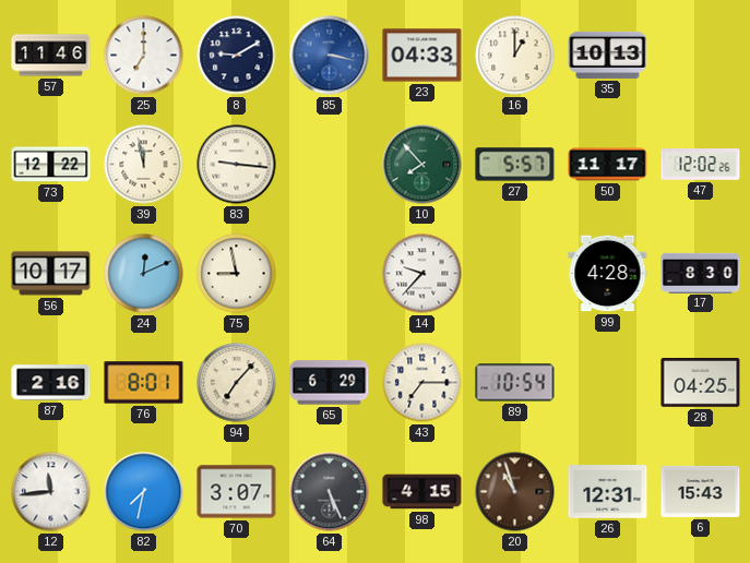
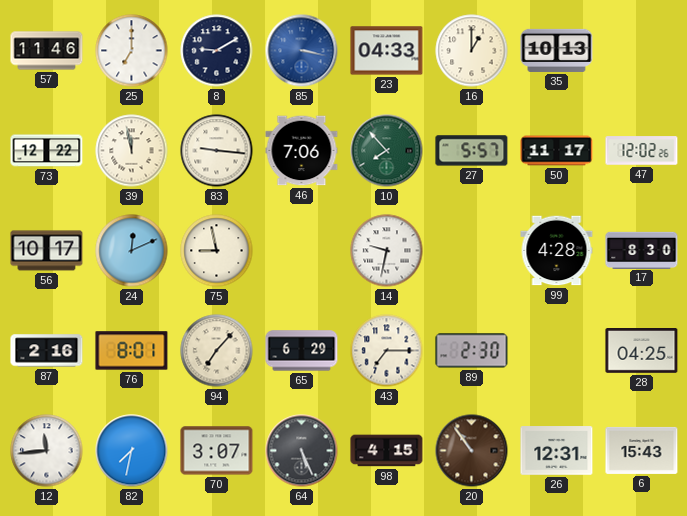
46: none -> 7:06 (302, 151)
14: 9:37 -> 9:32 (387, 251)
89: 10:54 -> 2:30 (472, 351)
20: 10:57 -> 10:54 (472, 451)
